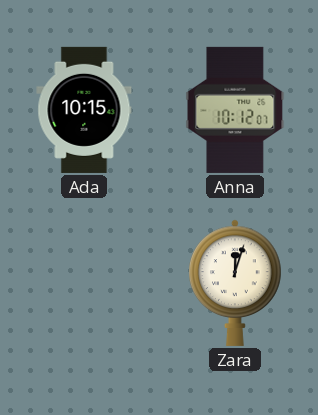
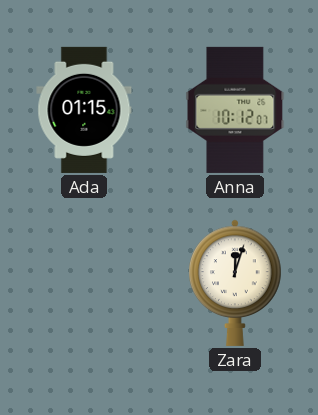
Ada: 10:15 -> 01:15 (84, 110)
